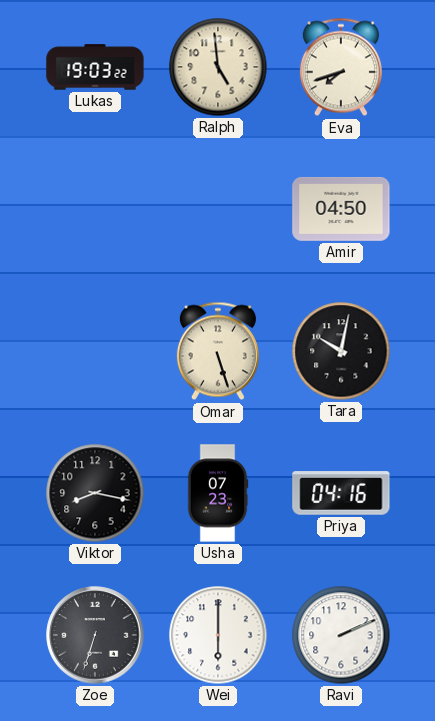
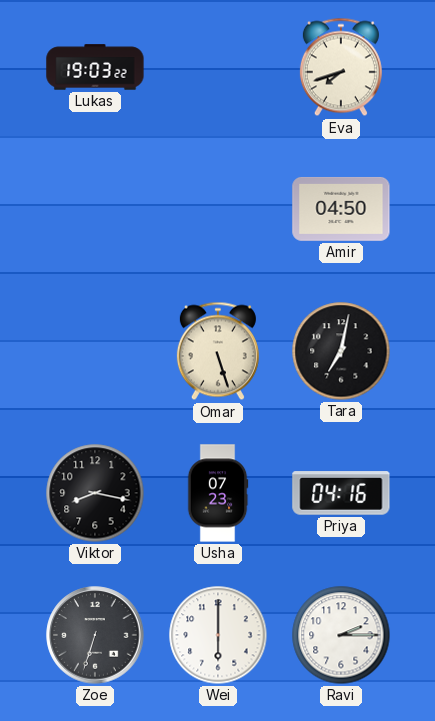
Ralph: 4:59 -> none (218, 67)
Tara: 10:02 -> 7:02 (341, 351)
Ravi: 2:11 -> 2:15 (341, 635)
